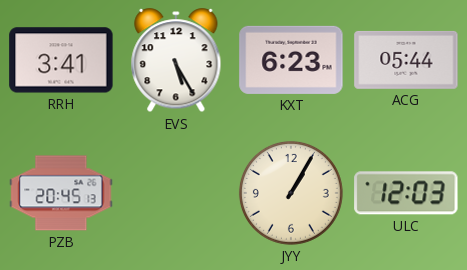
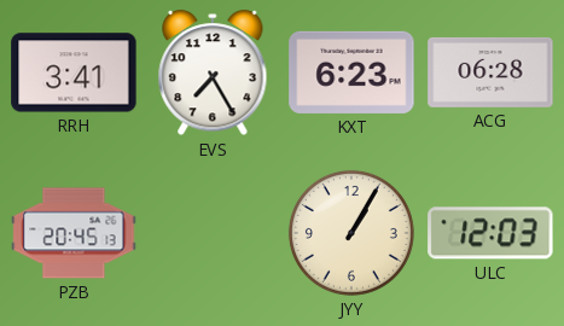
EVS: 5:25 -> 7:25 (213, 74)
ACG: 05:44 -> 06:28 (490, 72)
